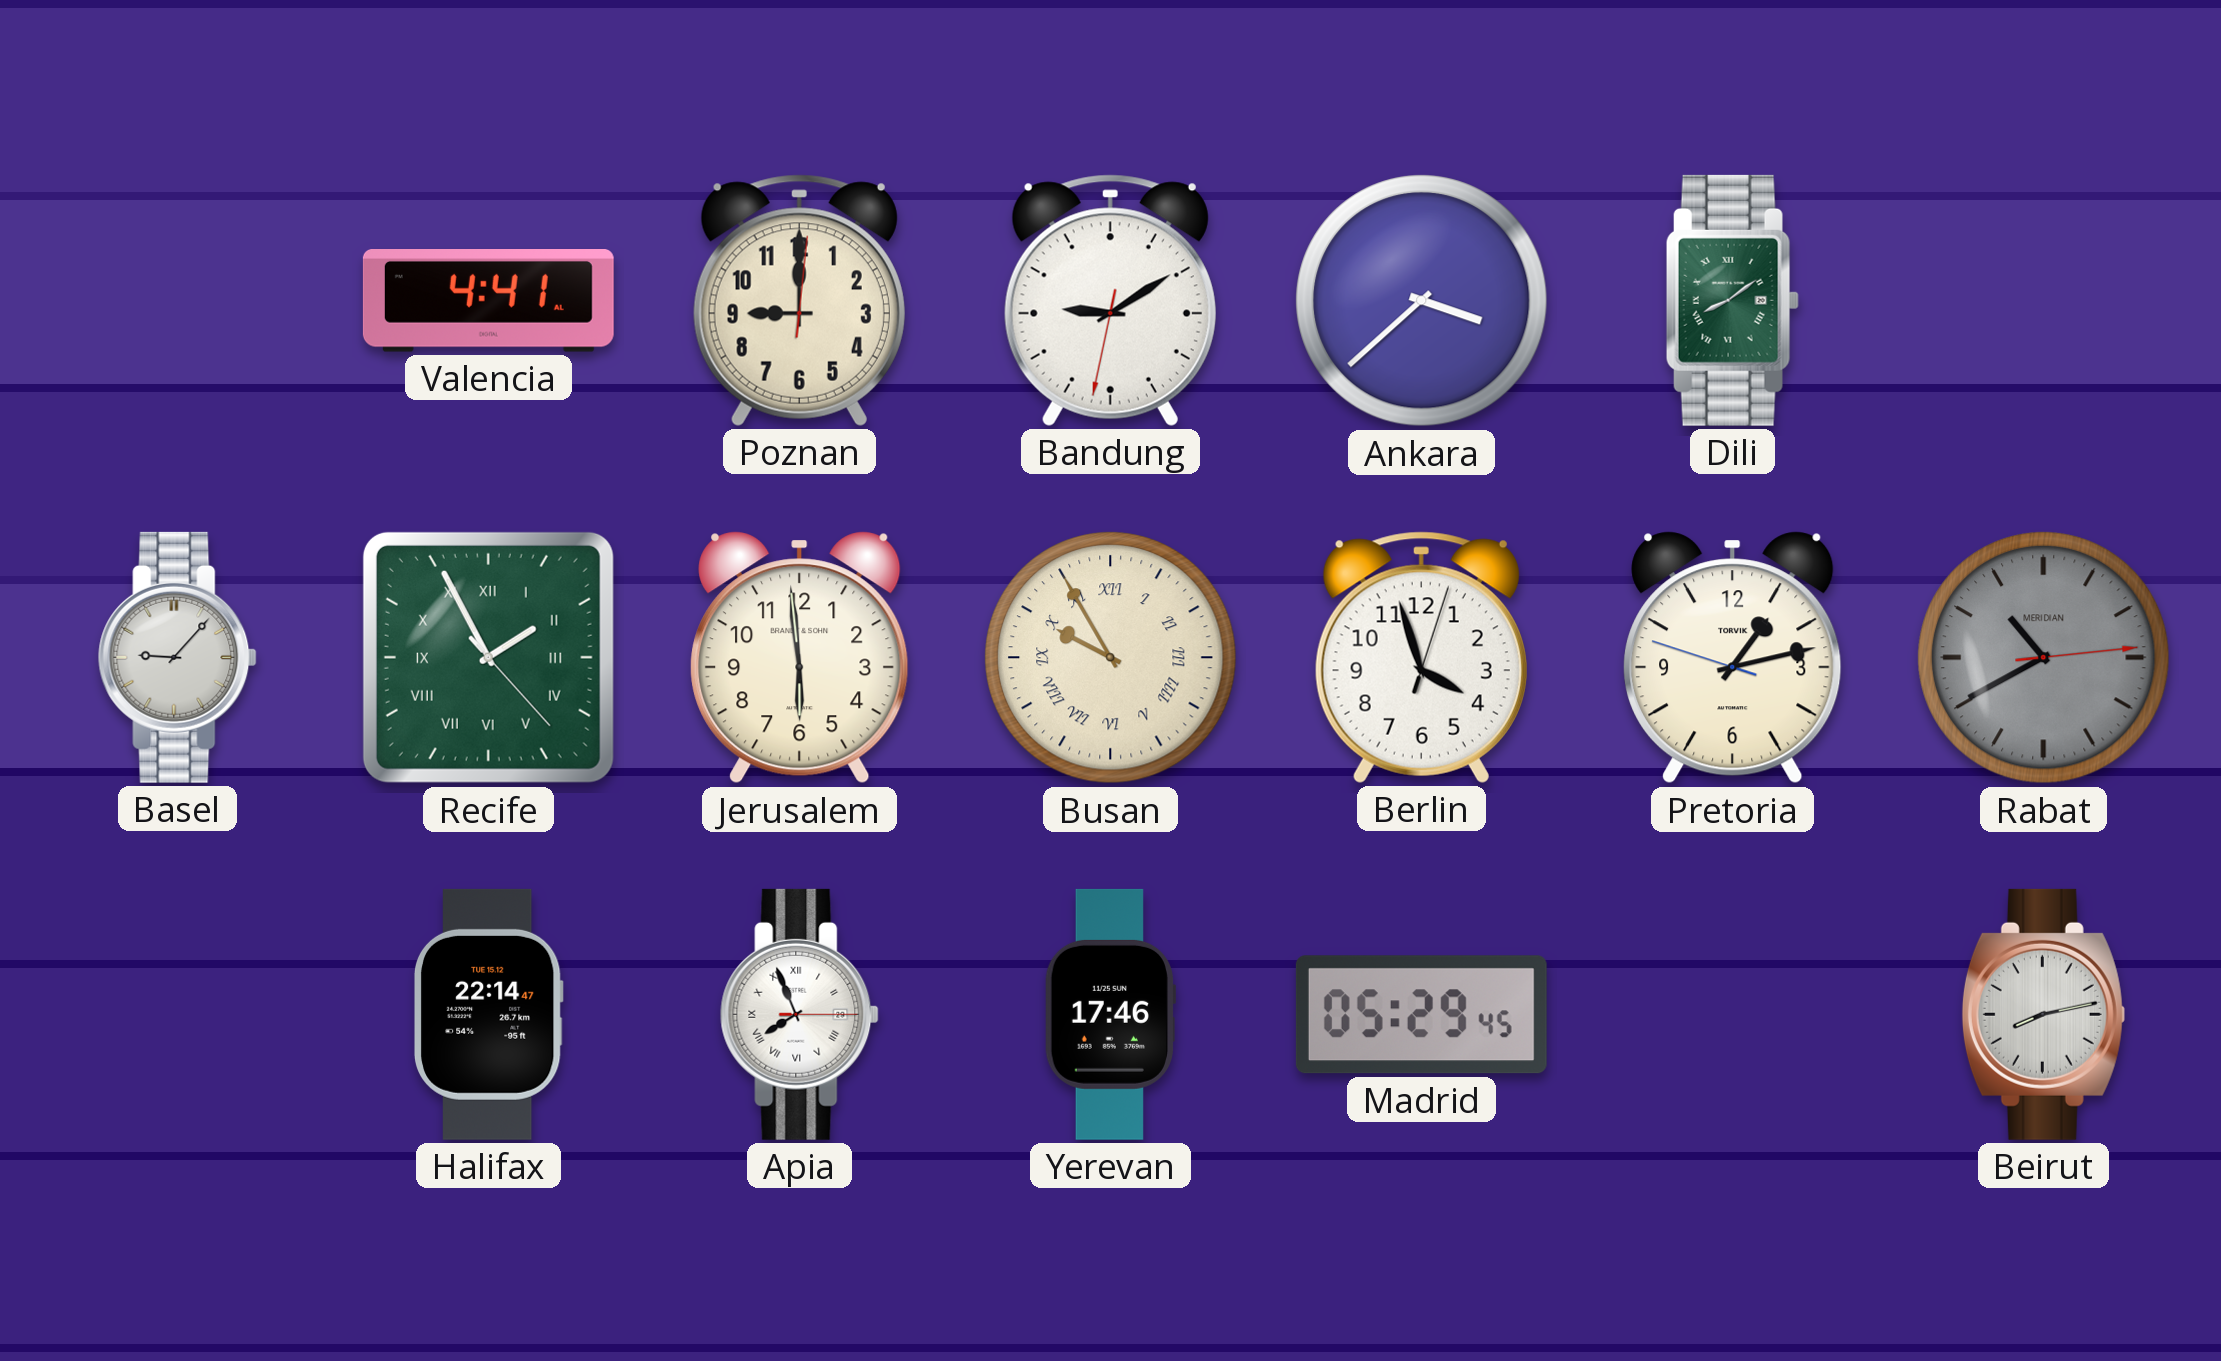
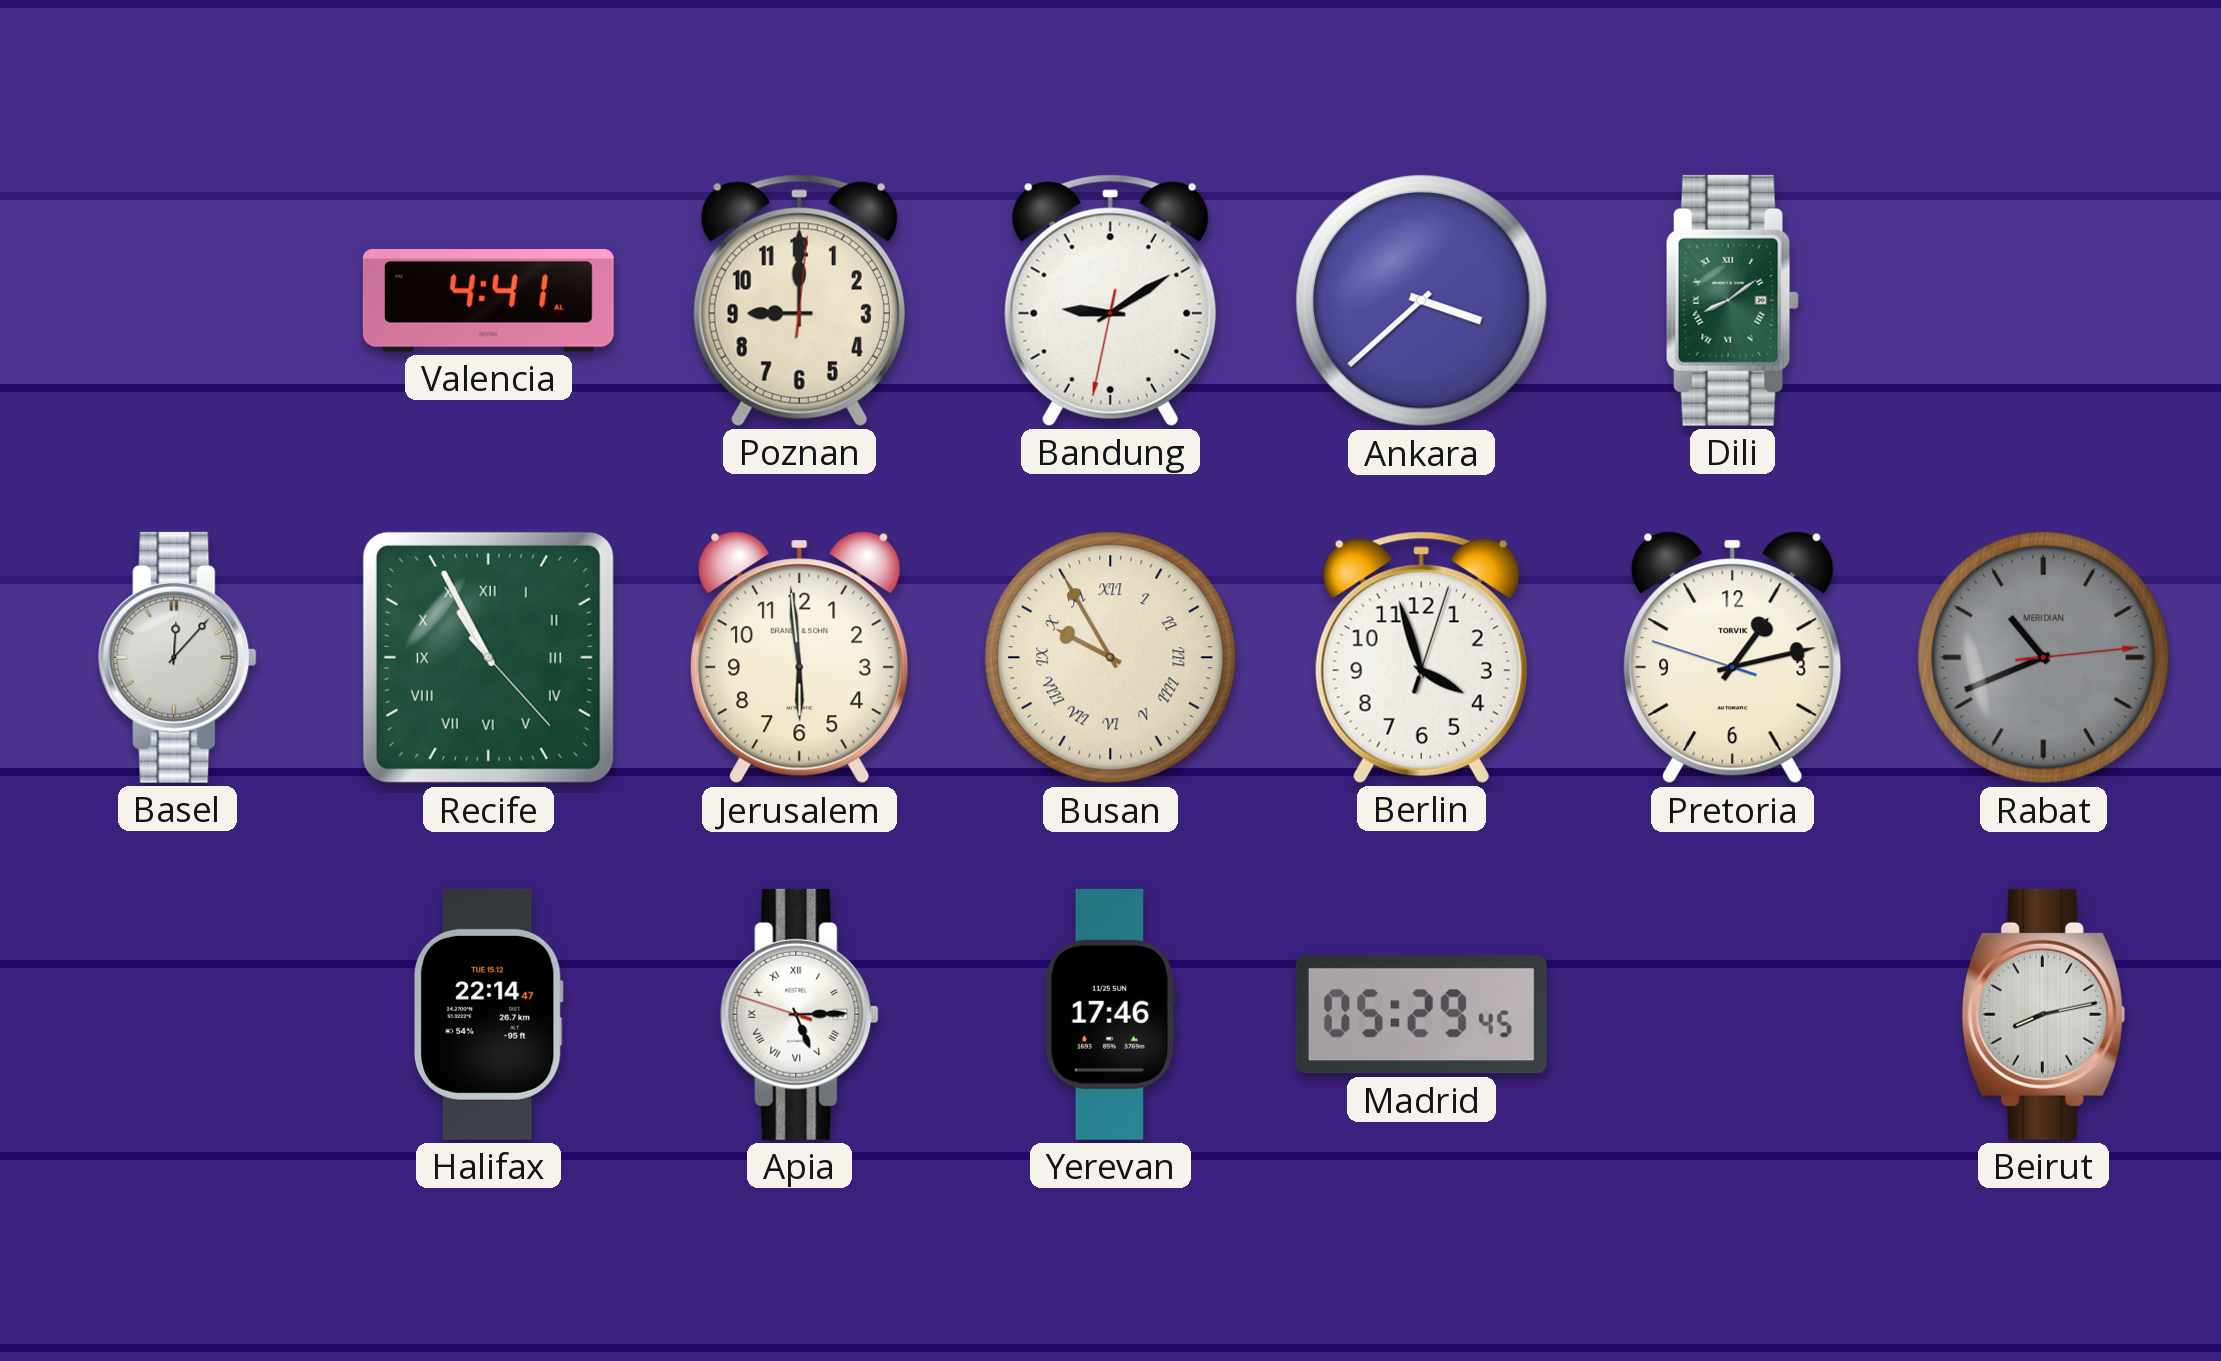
Basel: 9:07 -> 12:07 (178, 657)
Recife: 1:55 -> 10:55 (488, 657)
Rabat: 10:40 -> 10:41 (2044, 658)
Apia: 7:56 -> 5:14 (800, 1014)
